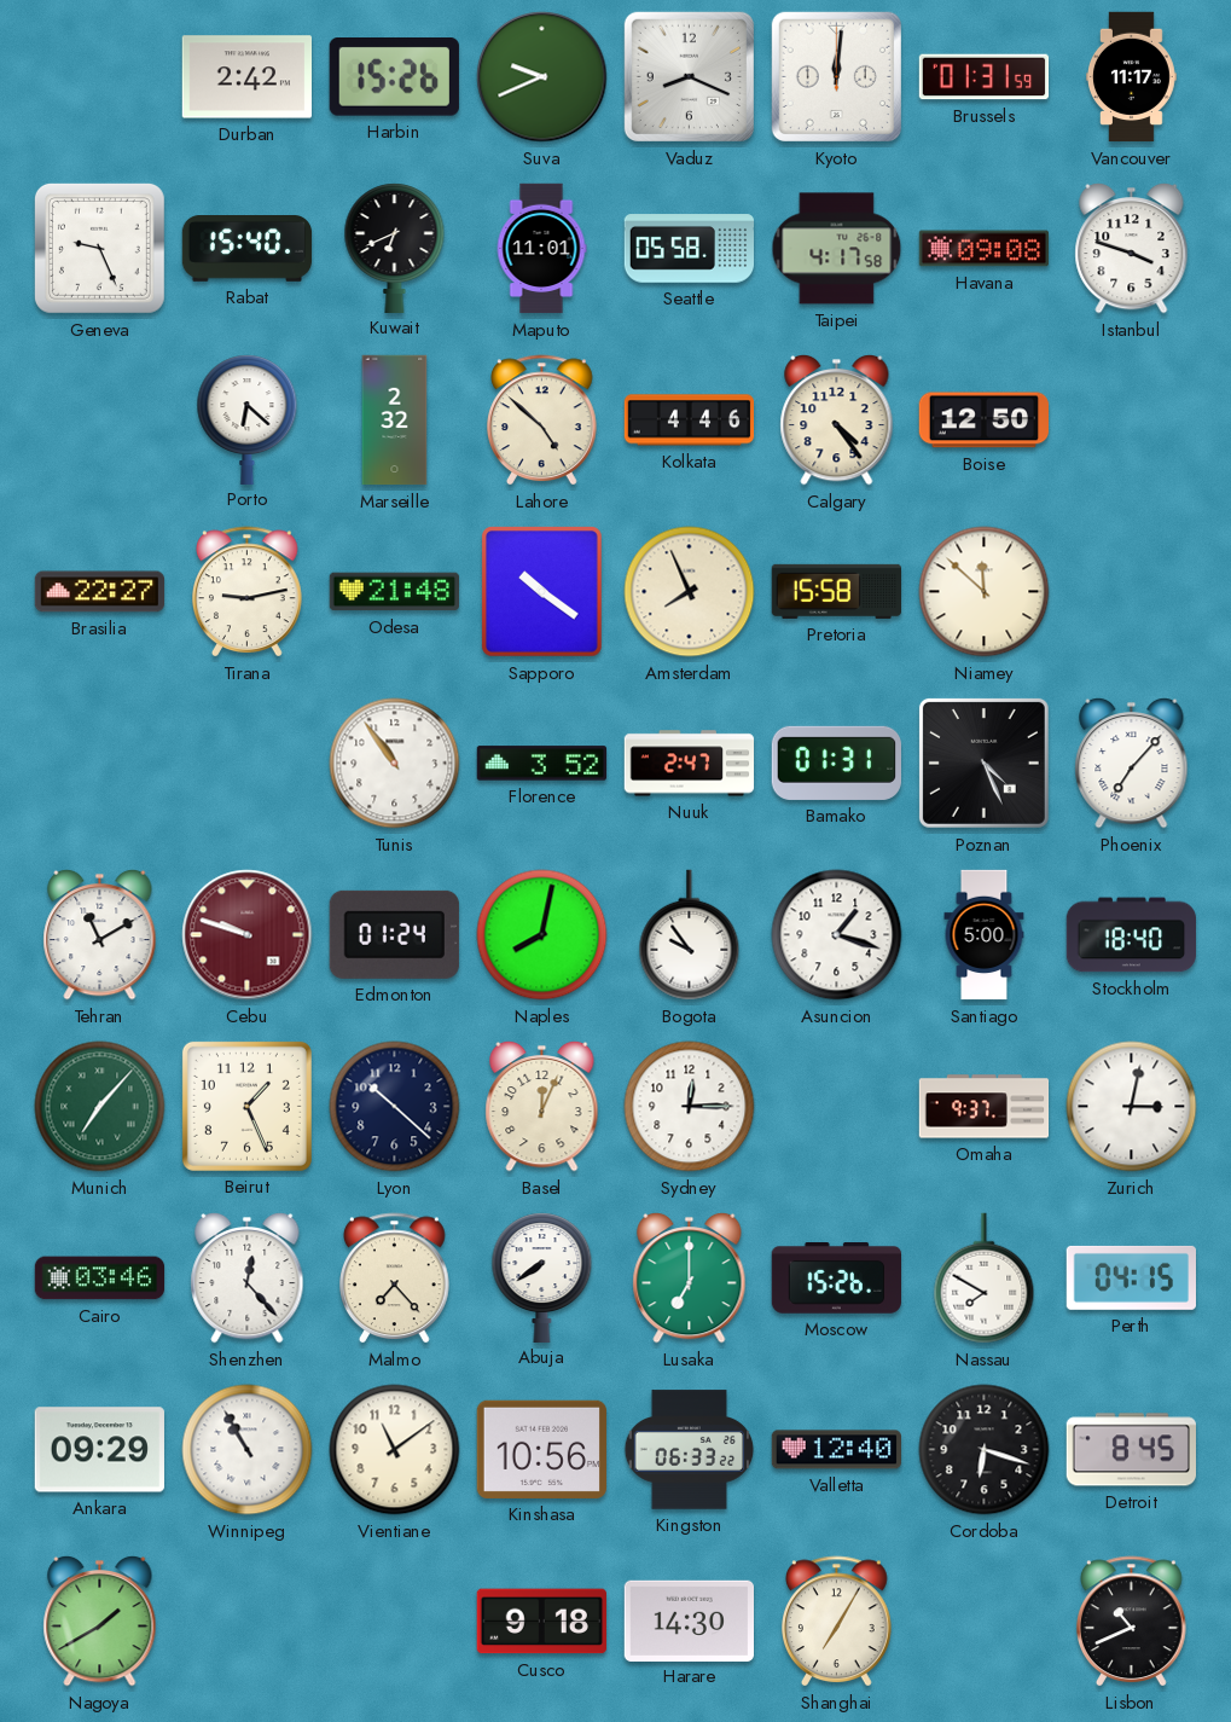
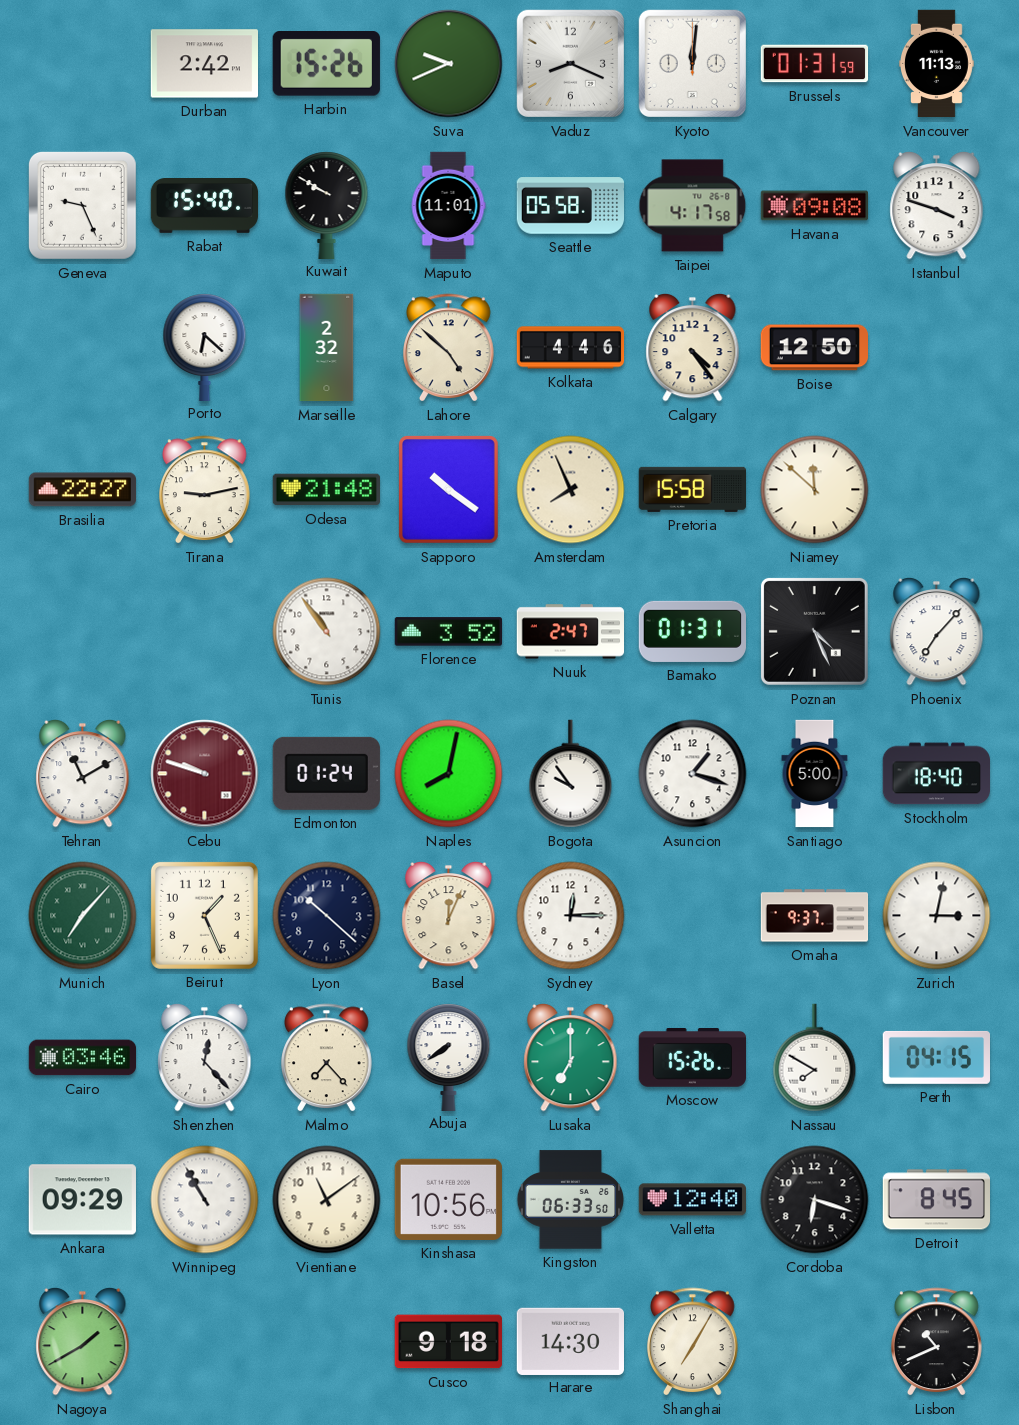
Vancouver: 11:17 -> 11:13 (937, 64)
Kuwait: 6:41 -> 9:50 (327, 205)
Kingston: 06:33:22 -> 06:33:50 (571, 1200)
